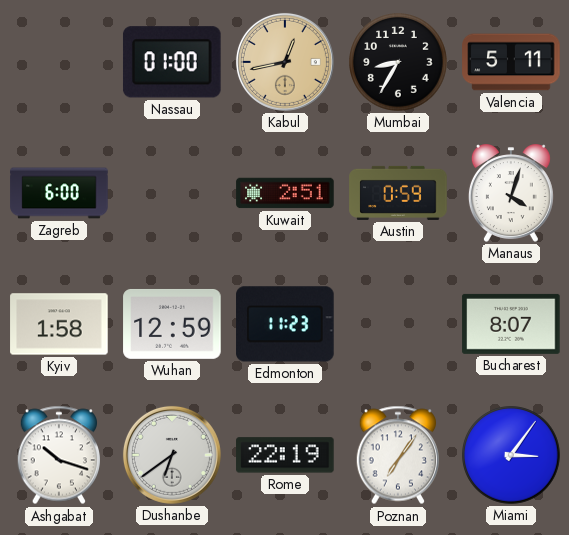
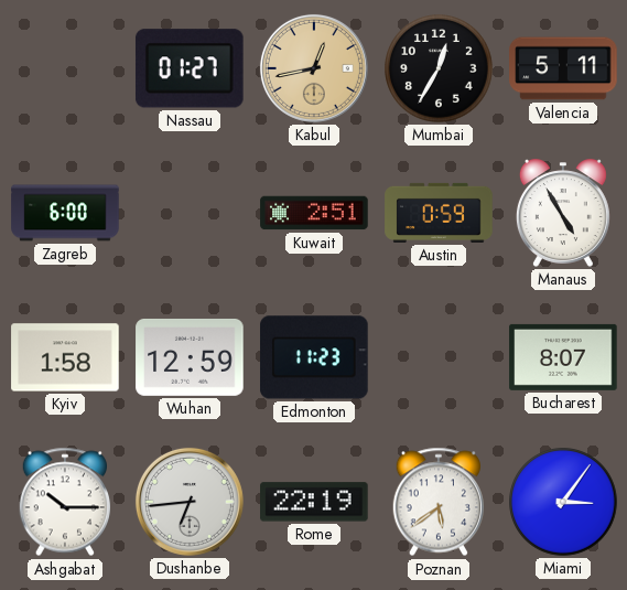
Nassau: 01:00 -> 01:27 (190, 68)
Mumbai: 8:35 -> 12:35 (439, 68)
Manaus: 4:03 -> 4:55 (563, 213)
Ashgabat: 10:18 -> 10:15 (64, 502)
Dushanbe: 6:39 -> 6:44 (190, 502)
Poznan: 7:06 -> 5:39 (437, 502)
